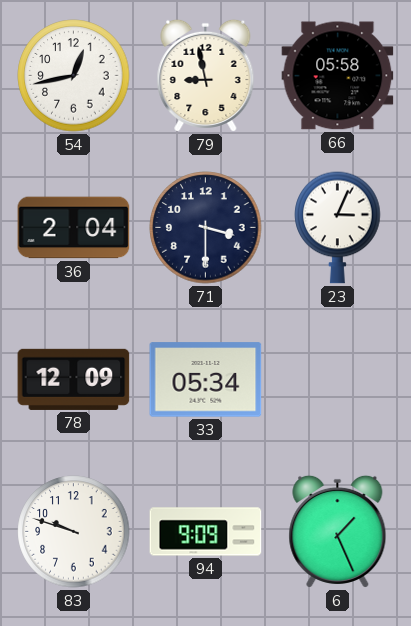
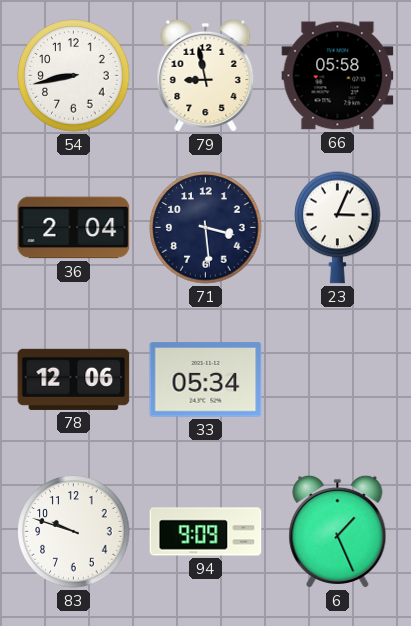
54: 12:43 -> 8:43 (74, 76)
71: 3:30 -> 3:29 (206, 228)
78: 12:09 -> 12:06 (74, 379)
